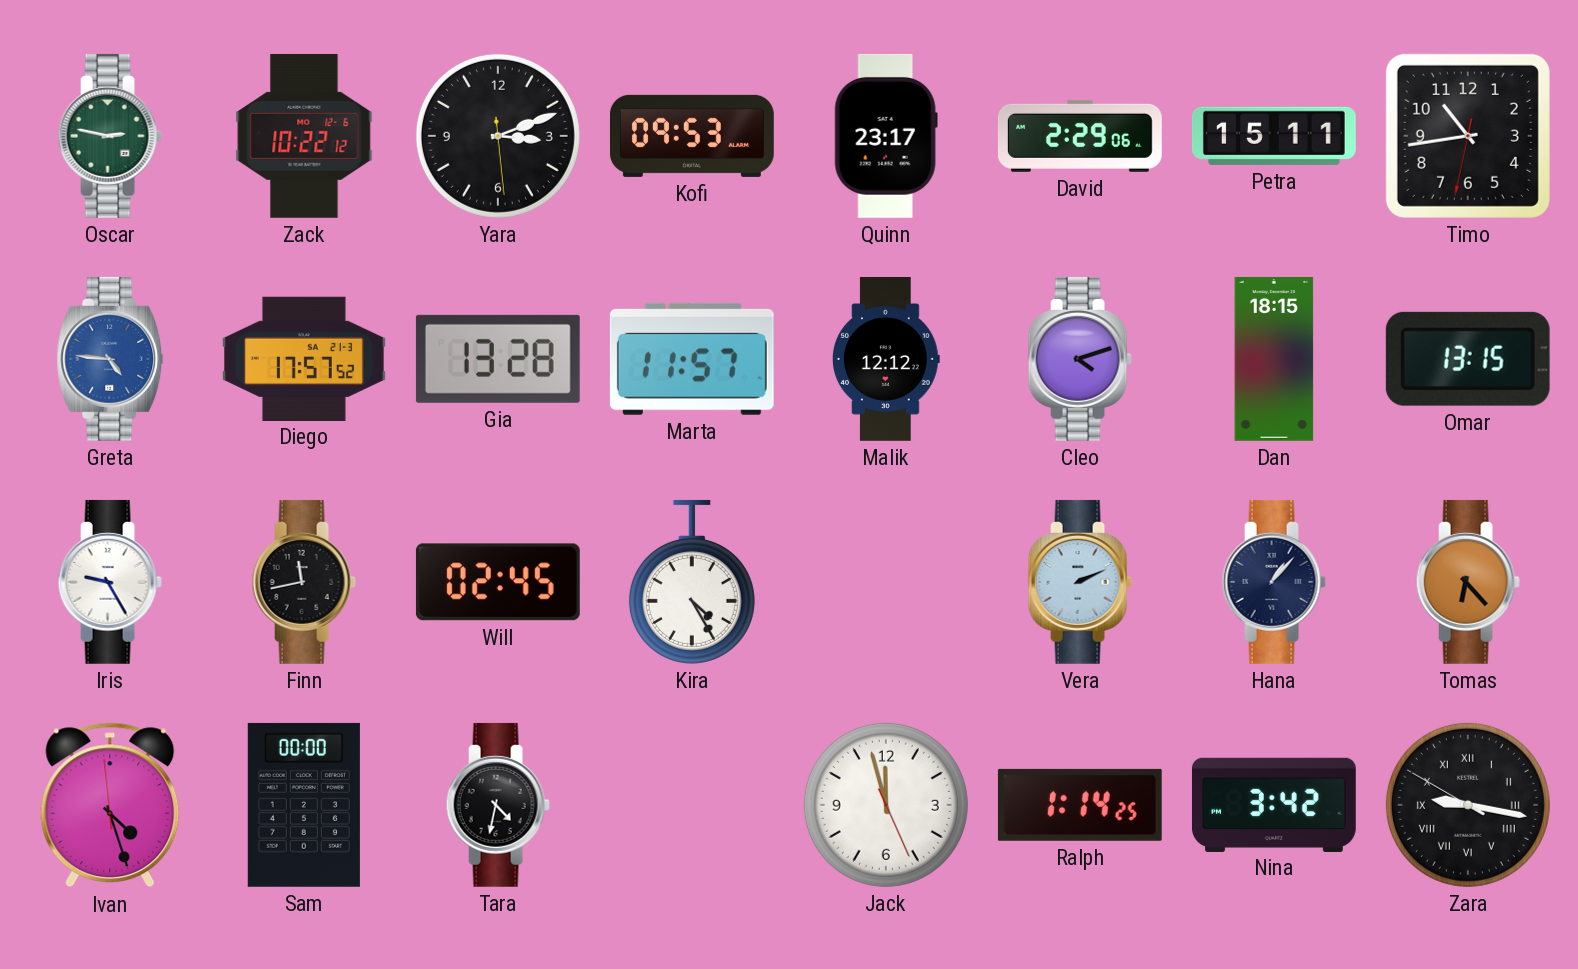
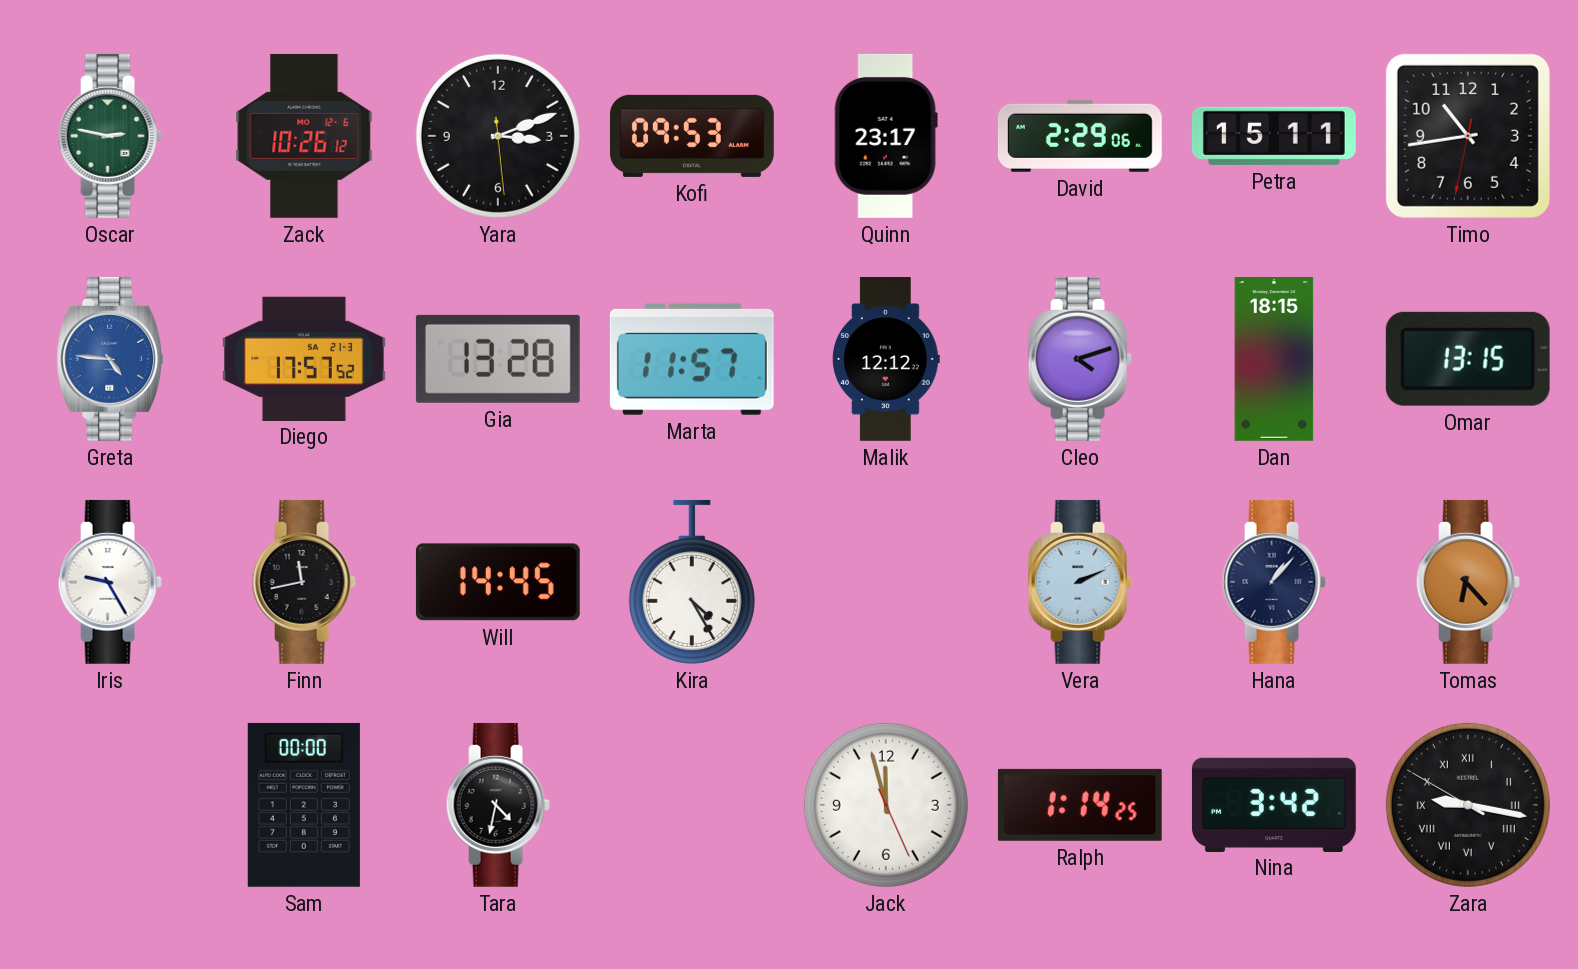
Zack: 10:22 -> 10:26 (304, 136)
Will: 02:45 -> 14:45 (498, 582)
Ivan: 4:26 -> none (110, 805)
